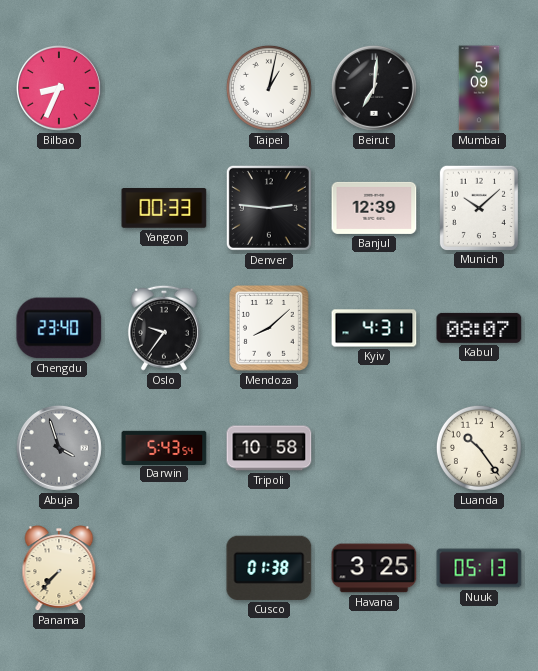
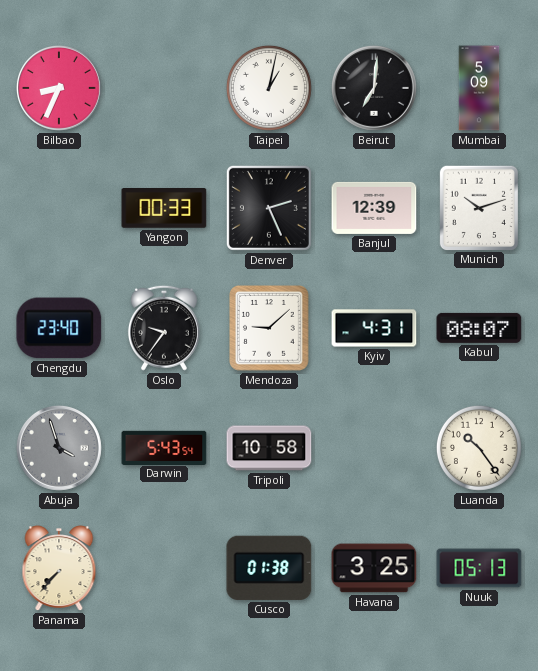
Denver: 2:46 -> 2:26 (269, 208)
Munich: 10:08 -> 10:12 (479, 207)
Mendoza: 8:08 -> 9:08 (270, 329)
